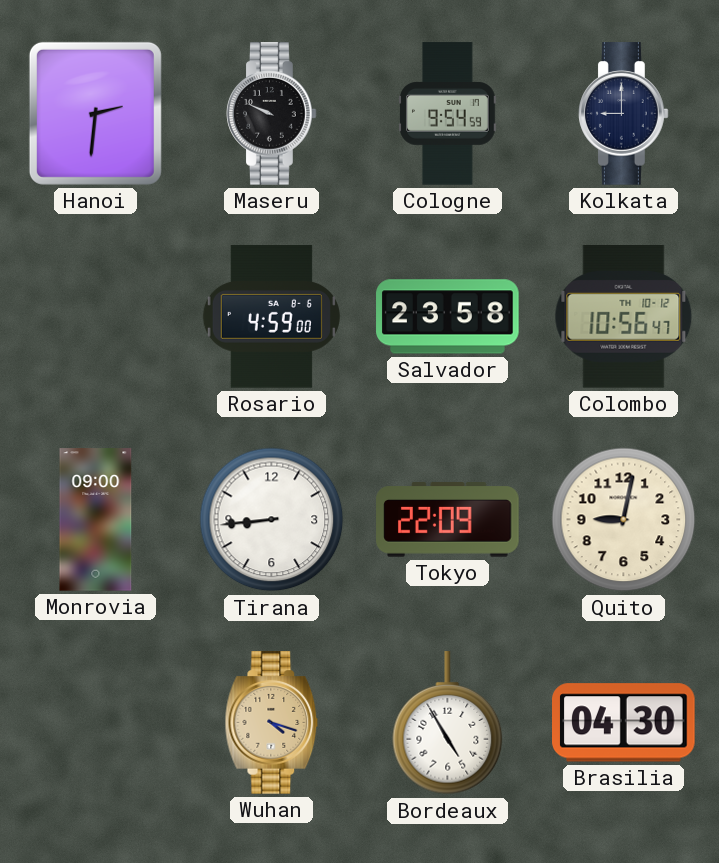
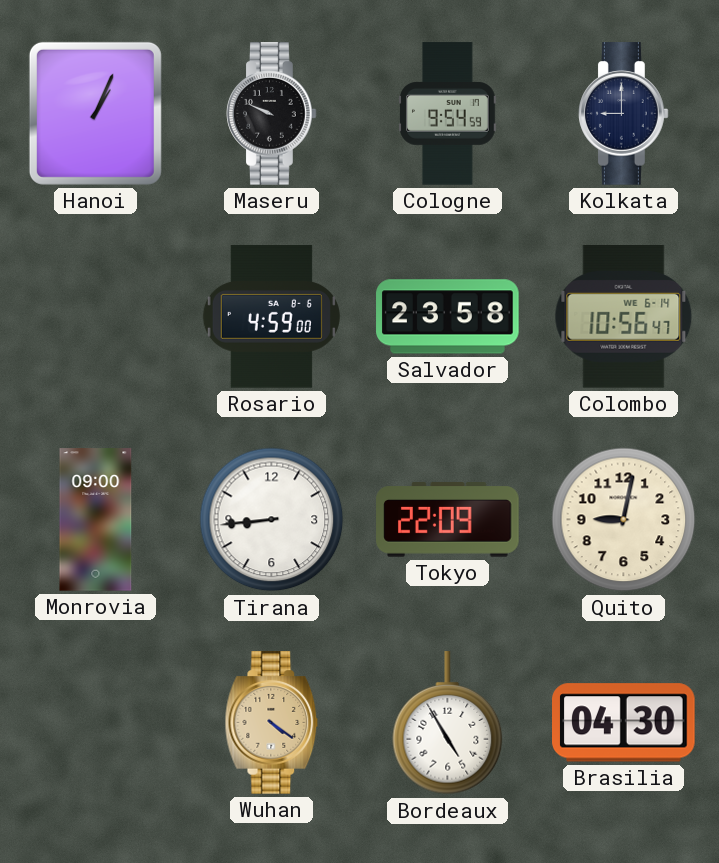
Hanoi: 2:31 -> 1:04 (95, 113)
Colombo date: TH 10-12 -> WE 6-14 (624, 317)
Wuhan: 4:18 -> 4:21 (272, 723)
